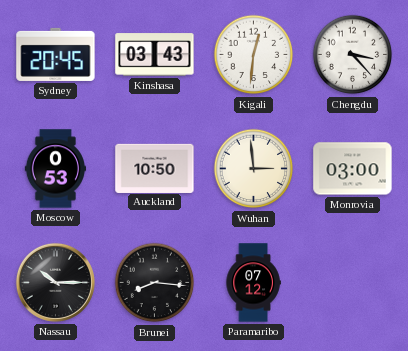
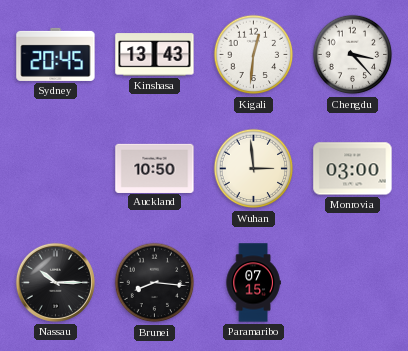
Kinshasa: 03:43 -> 13:43 (155, 55)
Moscow: 0:53 -> none (55, 169)
Paramaribo: 07:12 -> 07:15 (253, 283)
